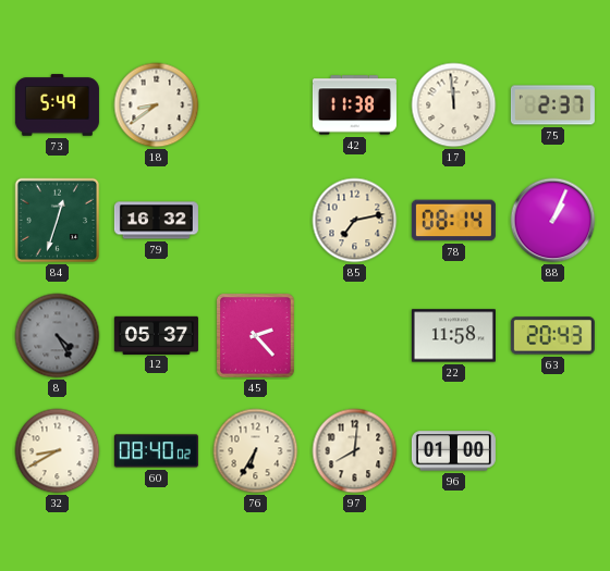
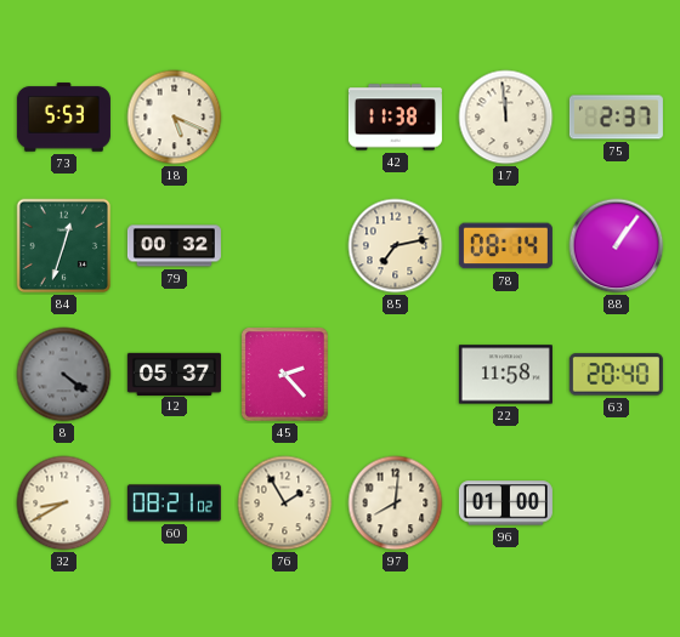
73: 5:49 -> 5:53 (63, 118)
18: 8:39 -> 5:19 (175, 118)
79: 16:32 -> 00:32 (174, 246)
88: 1:04 -> 1:06 (617, 246)
8: 4:25 -> 4:21 (64, 375)
63: 20:43 -> 20:40 (616, 375)
60: 08:40 -> 08:21 (174, 504)
76: 6:35 -> 1:55 (285, 504)
